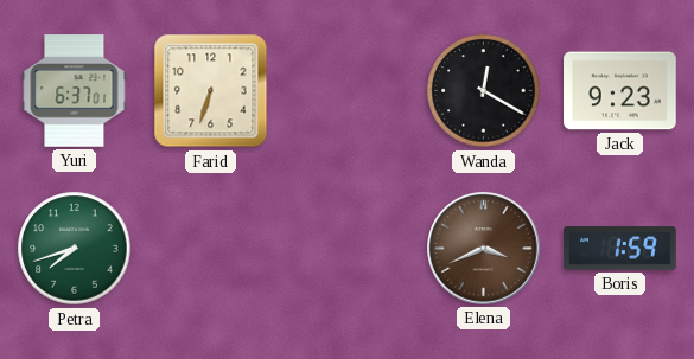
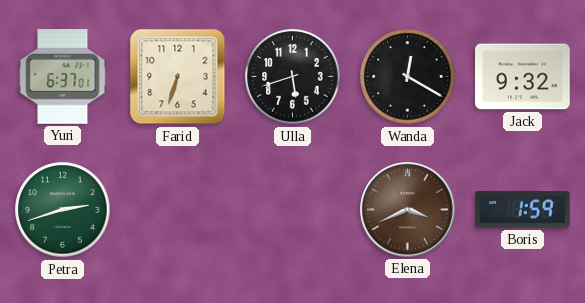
Ulla: none -> 5:42 (293, 77)
Jack: 9:23 -> 9:32 (523, 77)
Petra: 7:42 -> 2:42 (63, 210)
